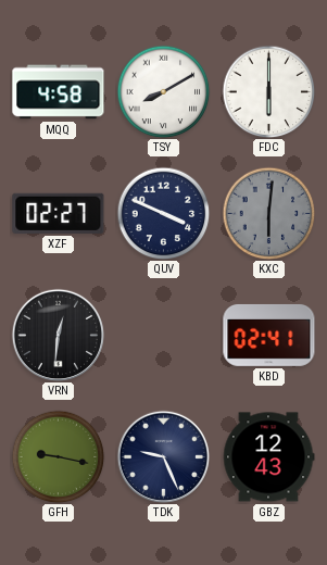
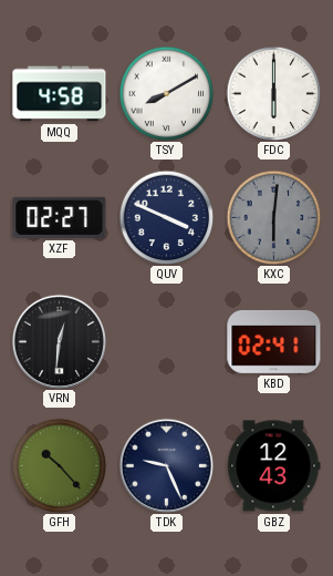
GFH: 9:17 -> 10:23 (59, 465)
